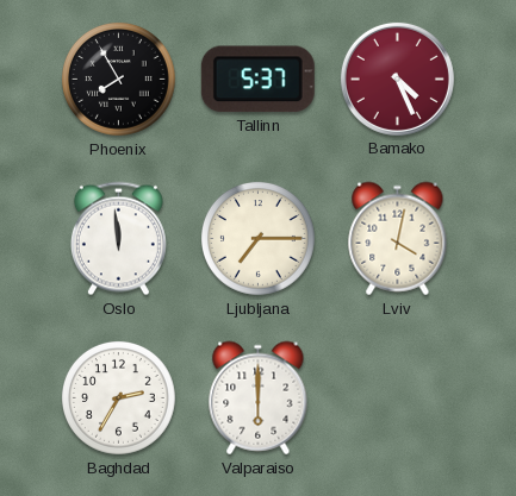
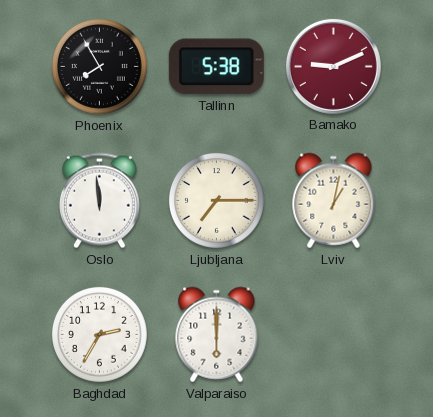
Tallinn: 5:37 -> 5:38 (216, 67)
Bamako: 4:26 -> 9:11 (333, 66)
Lviv: 4:02 -> 1:02 (334, 201)
